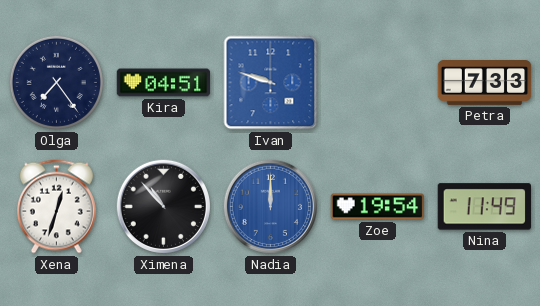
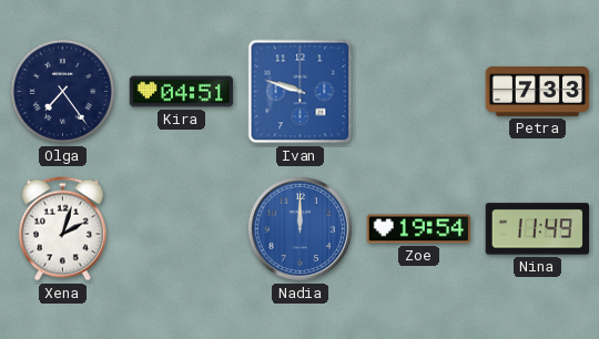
Xena: 12:33 -> 2:03 (62, 229)
Ximena: 10:53 -> none (163, 206)
